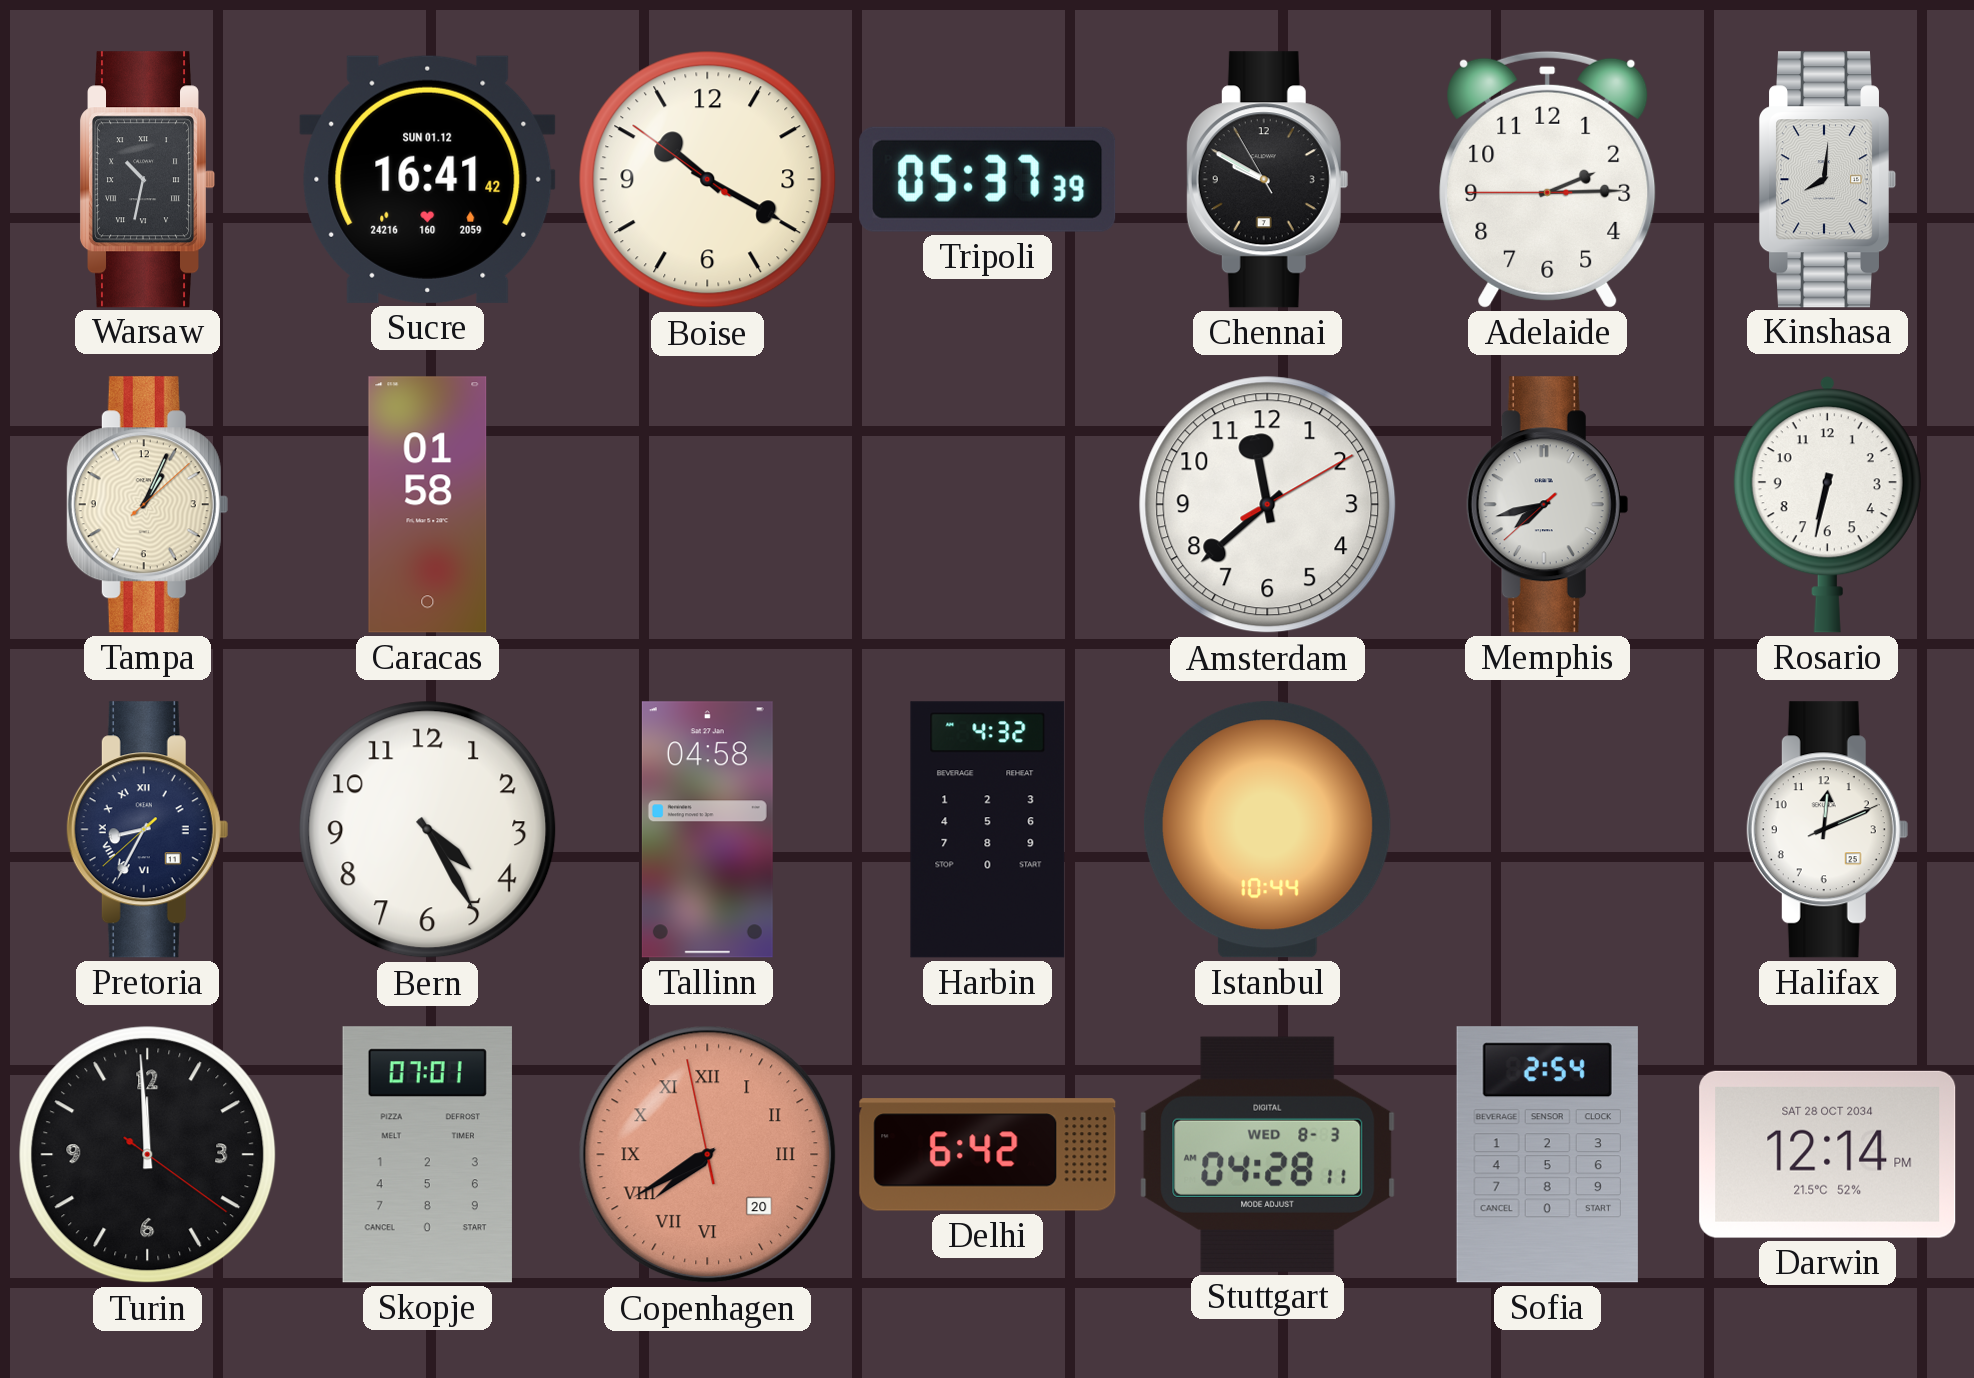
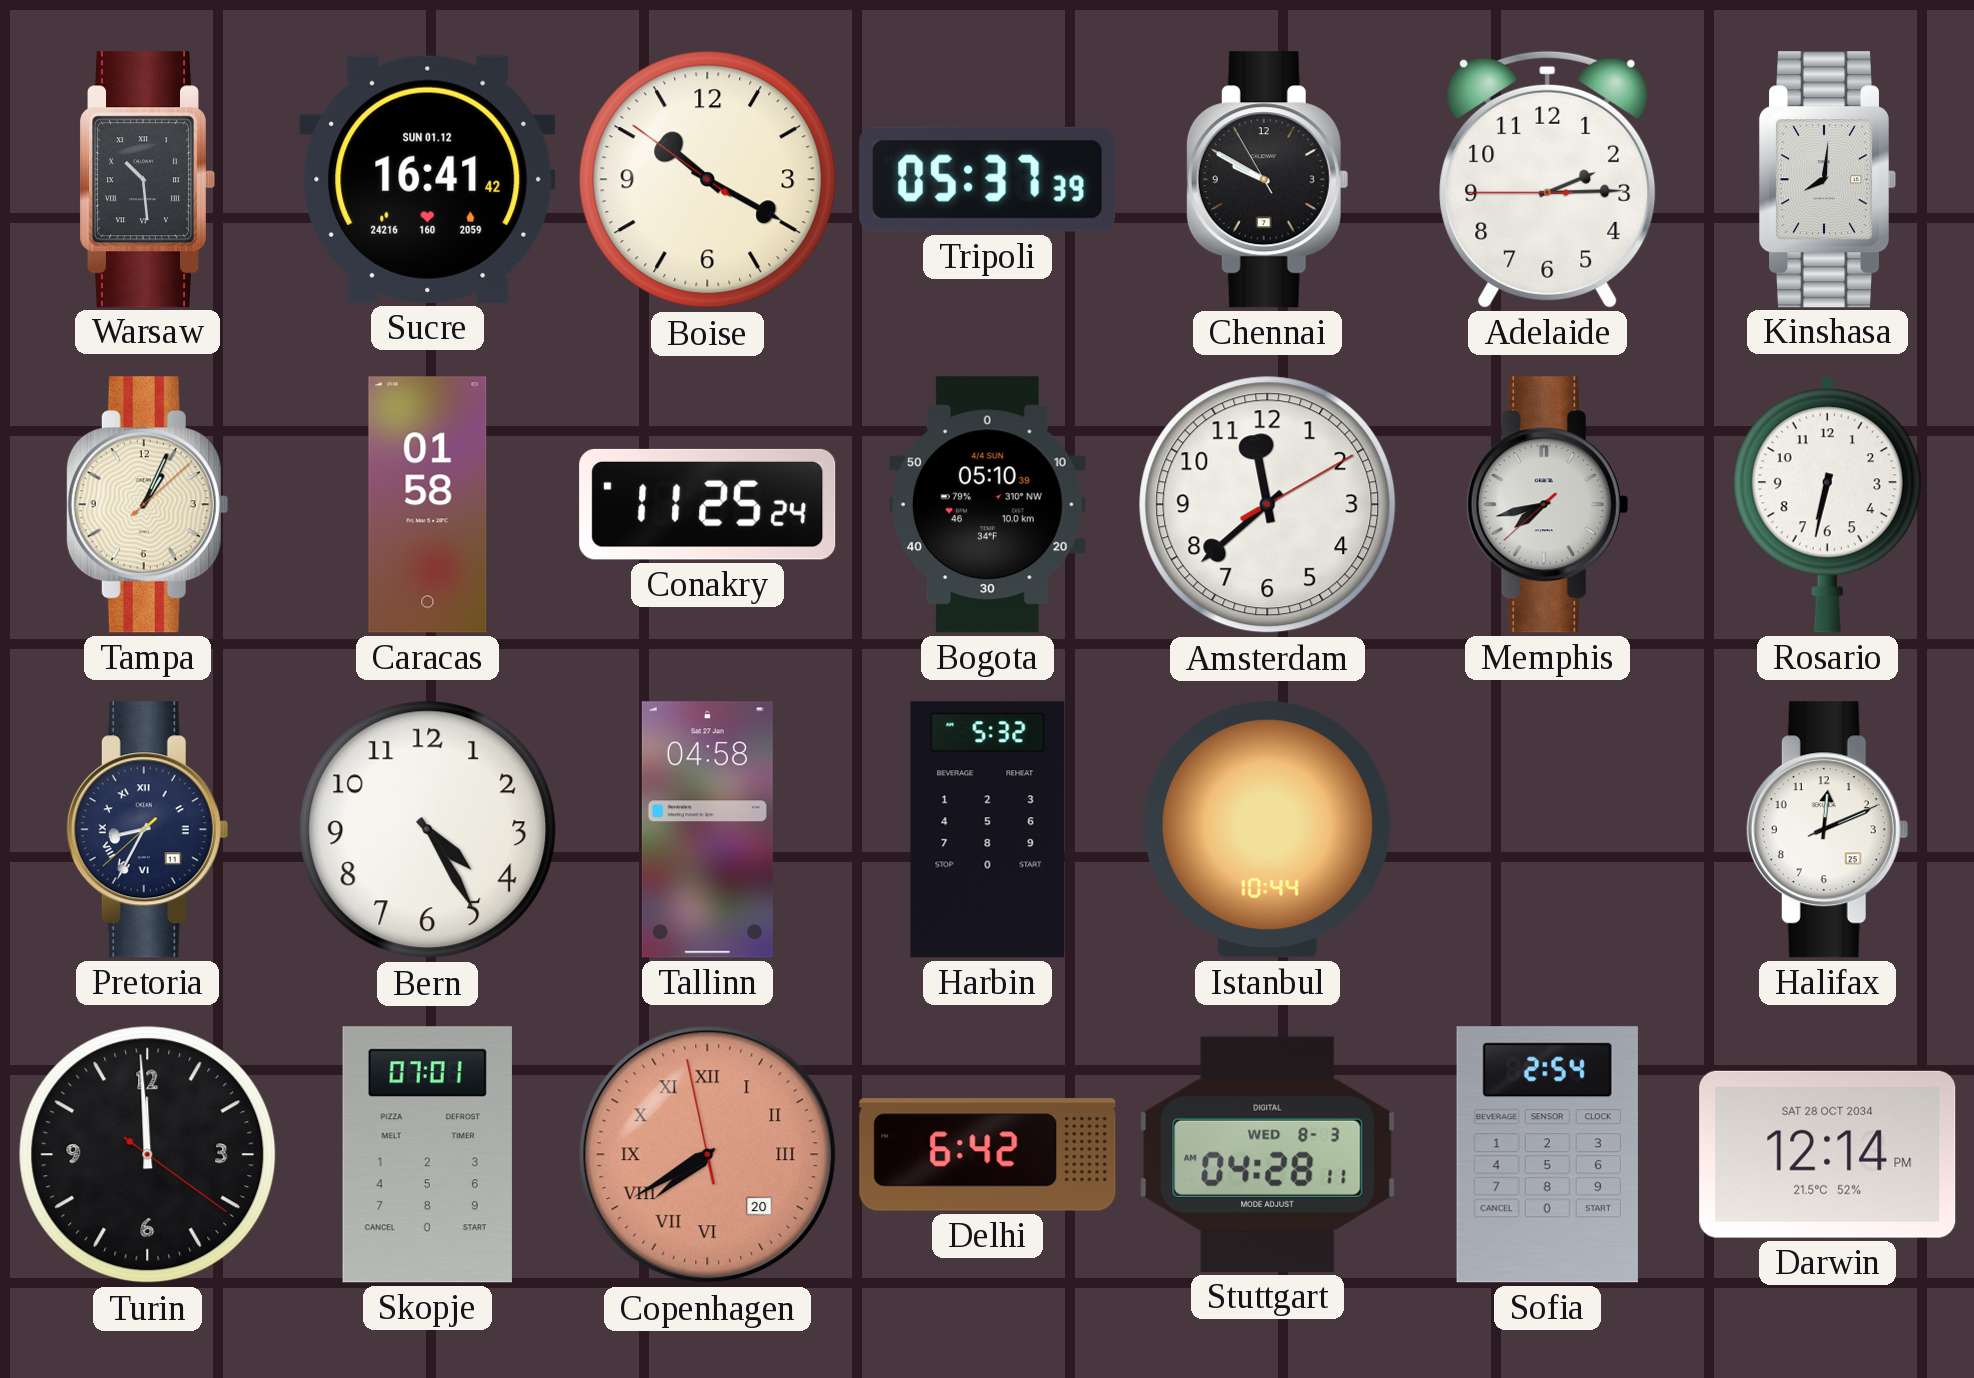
Warsaw: 10:32 -> 10:29 (147, 180)
Conakry: none -> 11:25 (708, 504)
Bogota: none -> 05:10 (987, 505)
Harbin: 4:32 -> 5:32 (988, 830)
